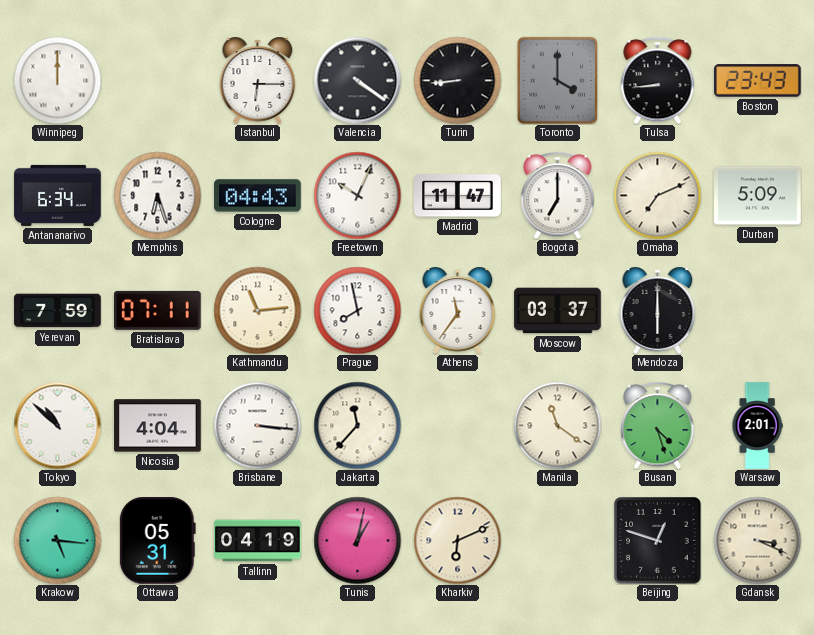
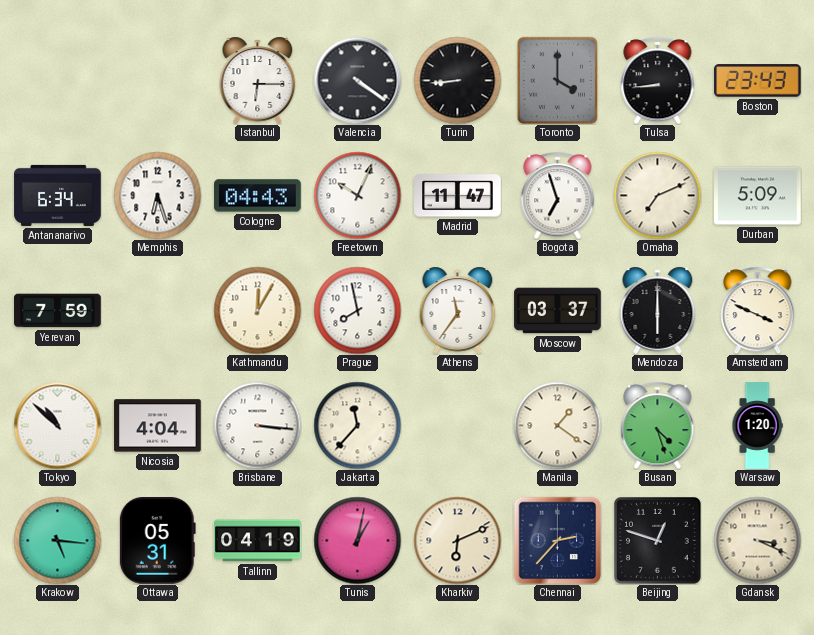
Winnipeg: 12:00 -> none (57, 80)
Bogota: 7:00 -> 6:57 (558, 195)
Bratislava: 07:11 -> none (158, 310)
Kathmandu: 11:14 -> 12:05 (257, 310)
Amsterdam: none -> 3:49 (758, 310)
Manila: 11:21 -> 1:21 (557, 425)
Warsaw: 2:01 -> 1:20 (757, 426)
Chennai: none -> 2:37 (557, 540)
